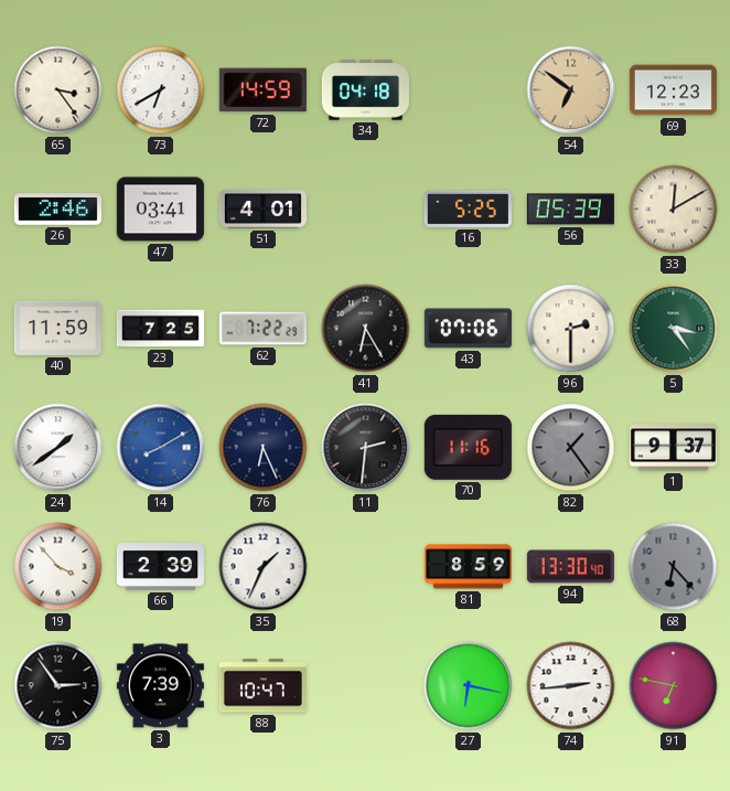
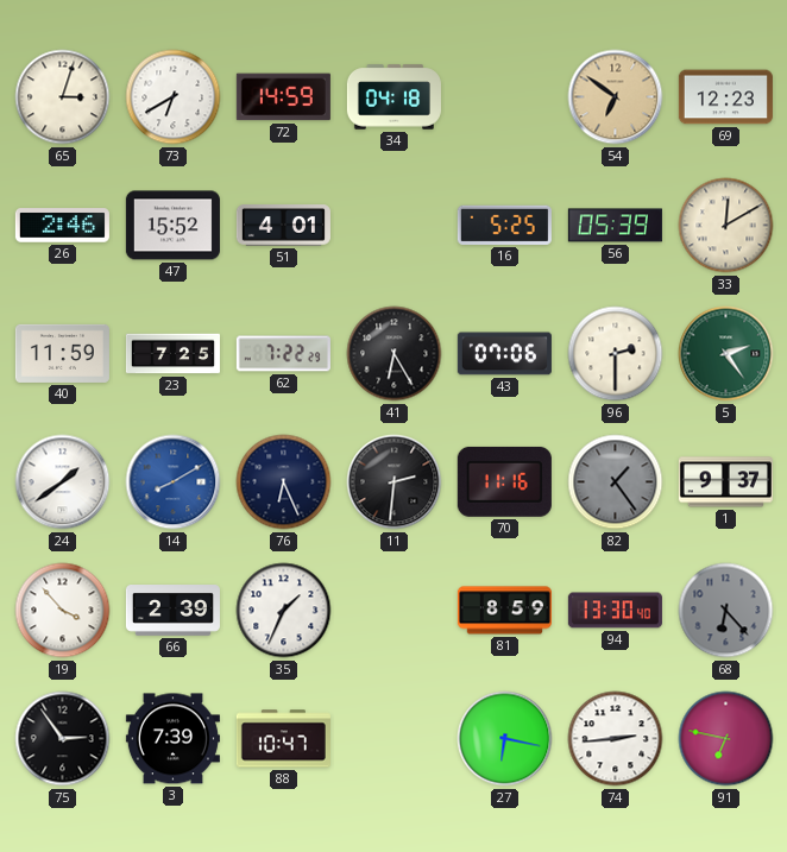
65: 3:24 -> 3:03 (63, 97)
47: 03:41 -> 15:52 (172, 226)
5: 3:24 -> 2:24 (726, 354)
